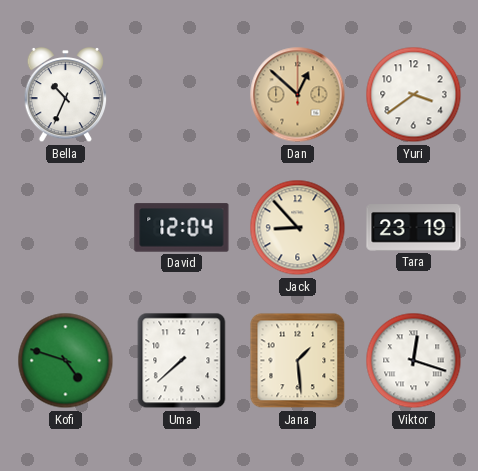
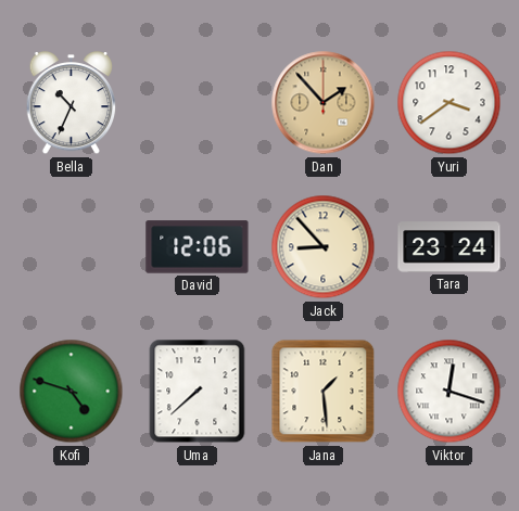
Dan: 12:52 -> 1:53 (324, 103)
David: 12:04 -> 12:06 (198, 247)
Tara: 23:19 -> 23:24 (450, 247)
